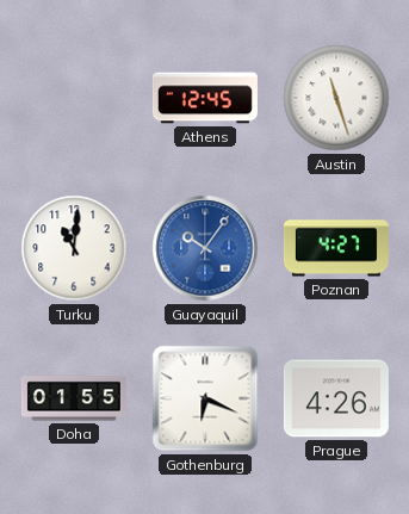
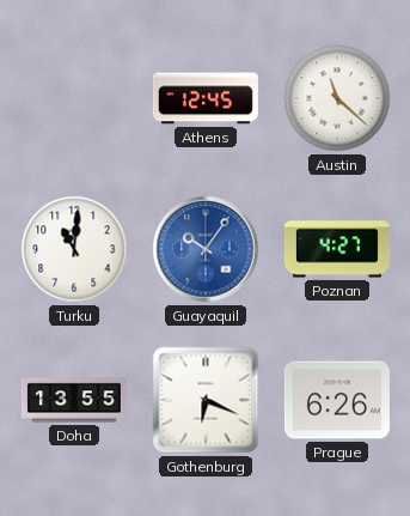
Austin: 11:27 -> 11:22 (337, 98)
Doha: 01:55 -> 13:55 (74, 400)
Prague: 4:26 -> 6:26 (337, 400)
